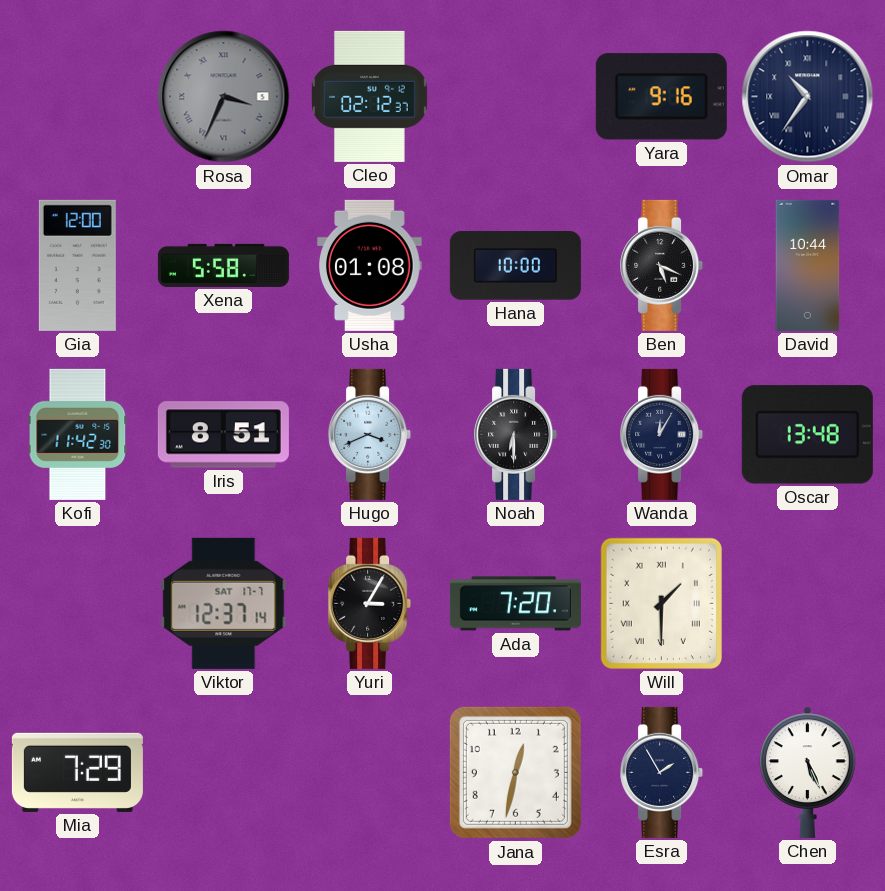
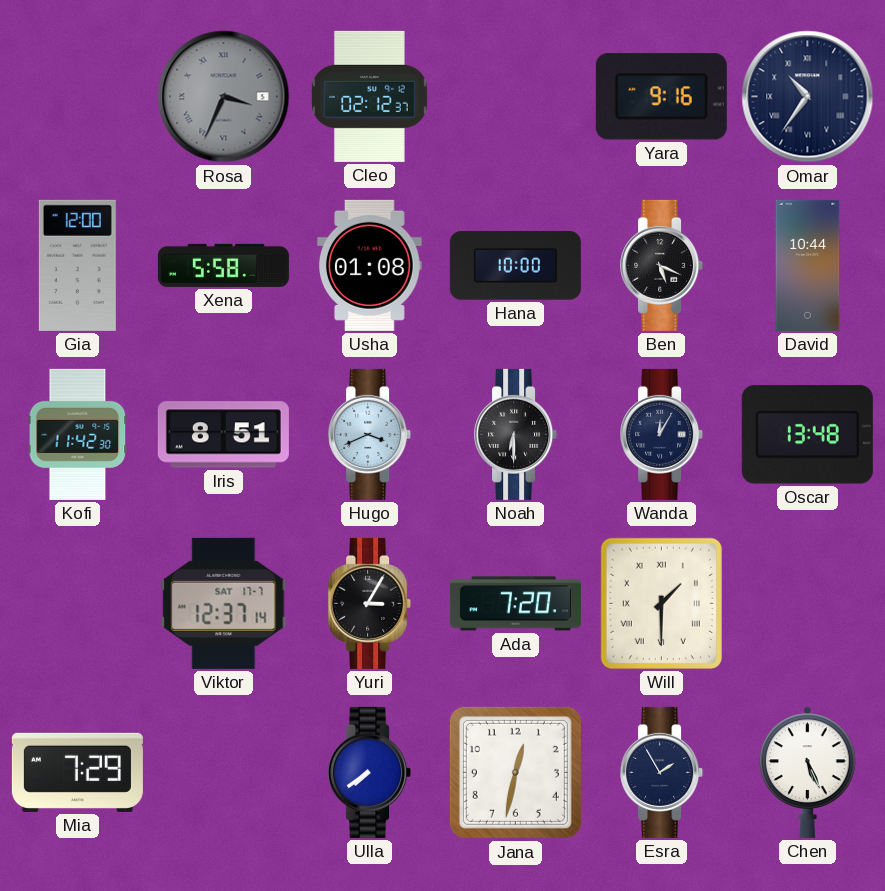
Ulla: none -> 7:39 (370, 772)
